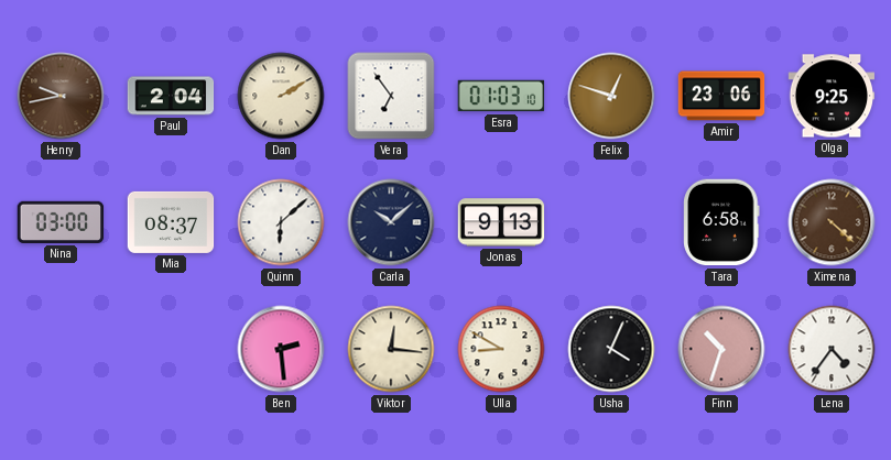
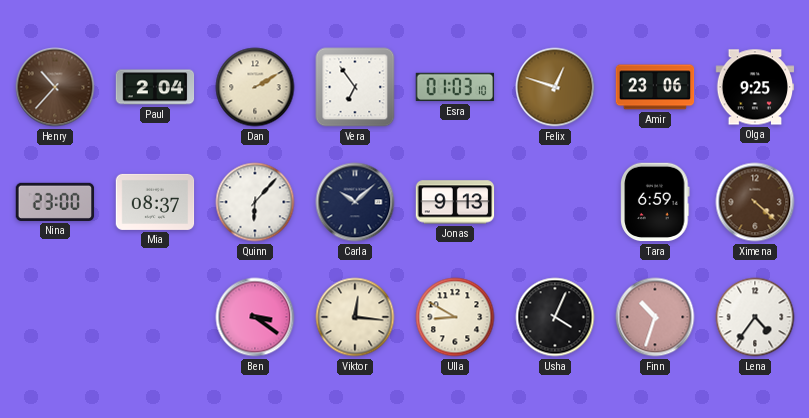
Henry: 9:43 -> 10:37 (55, 87)
Nina: 03:00 -> 23:00 (55, 202)
Quinn: 6:08 -> 6:07 (255, 202)
Tara: 6:58 -> 6:59 (655, 202)
Ben: 2:29 -> 3:21 (255, 317)
